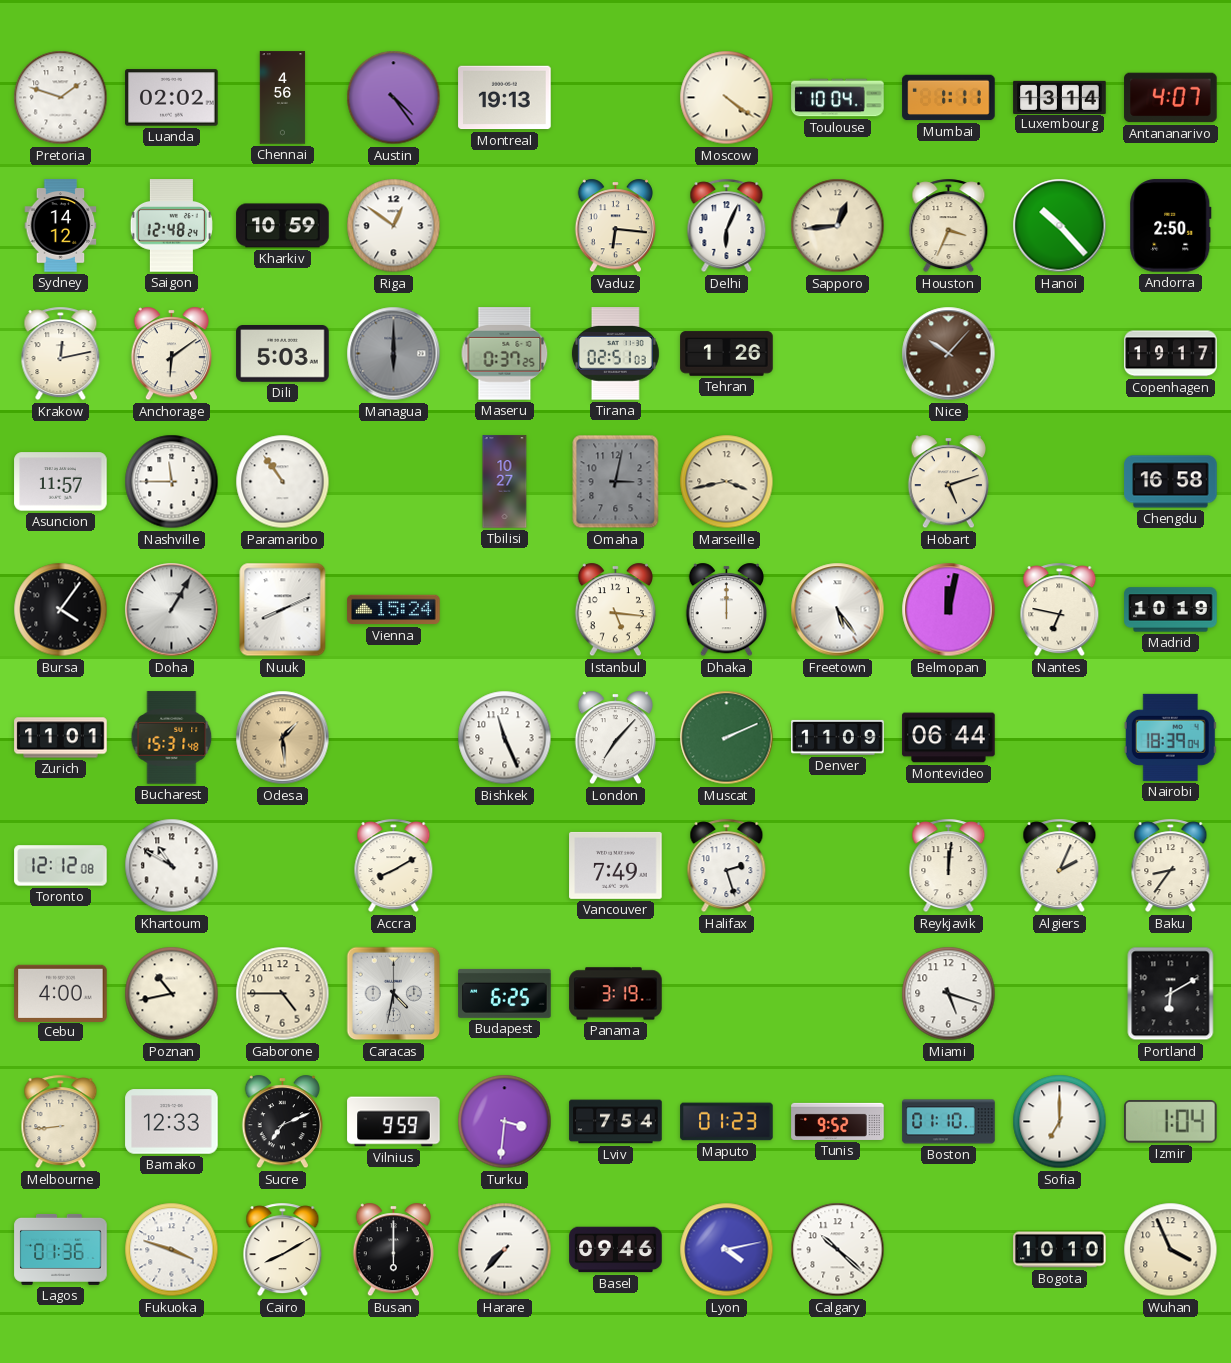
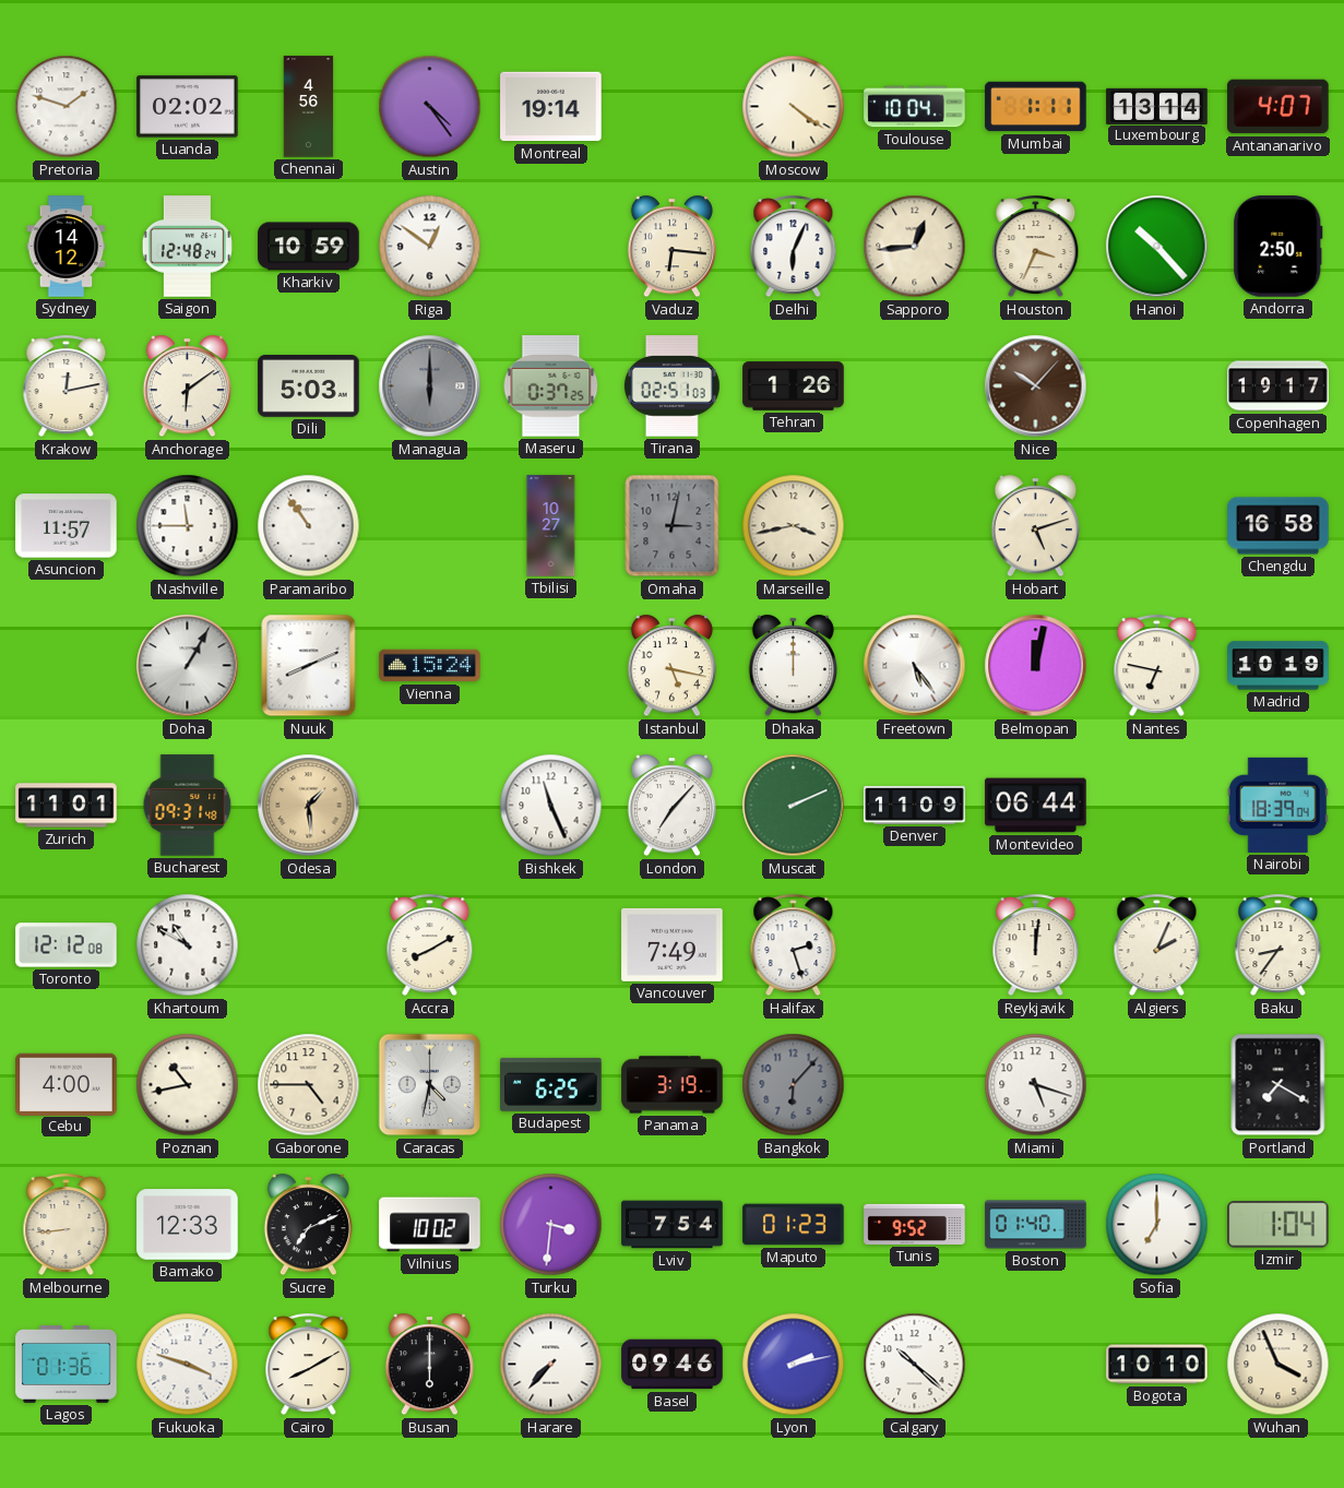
Montreal: 19:13 -> 19:14 (551, 107)
Bursa: 4:06 -> none (61, 610)
Istanbul: 5:16 -> 5:17 (671, 666)
Bucharest: 15:31 -> 09:31 (188, 806)
Bangkok: none -> 6:07 (794, 1085)
Portland: 6:10 -> 7:20 (1278, 1085)
Vilnius: 9:59 -> 10:02 (430, 1225)
Boston: 01:10 -> 01:40 (1036, 1225)
Lyon: 4:13 -> 2:13 (794, 1365)
